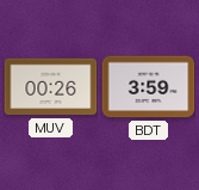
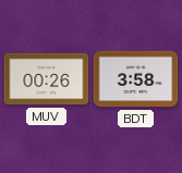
BDT: 3:59 -> 3:58 (135, 79)
